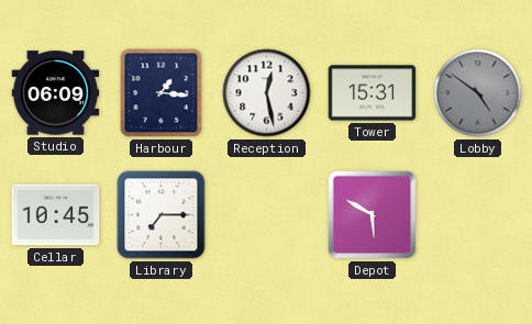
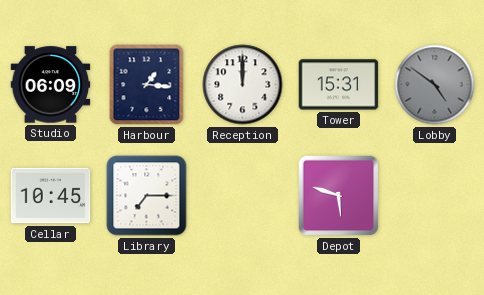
Reception: 12:28 -> 12:00 (243, 85)
Depot: 5:50 -> 5:48 (339, 196)
